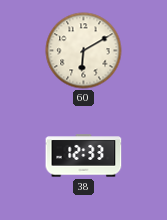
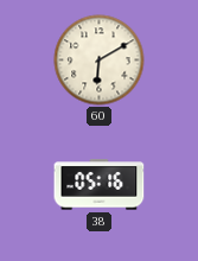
38: 12:33 -> 05:16 (100, 185)
